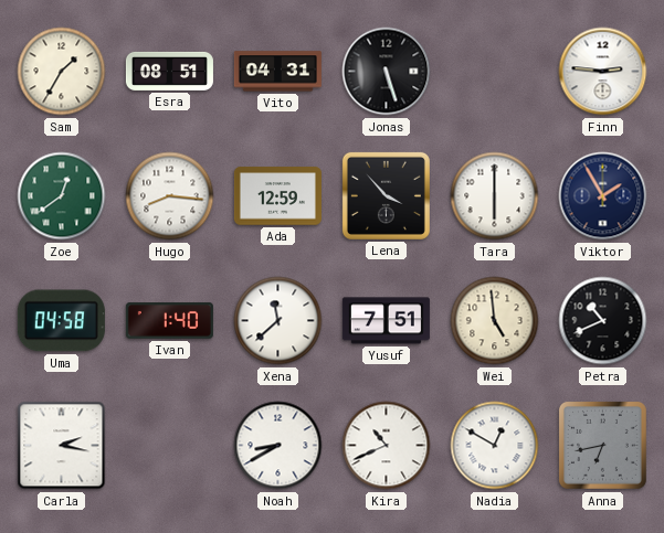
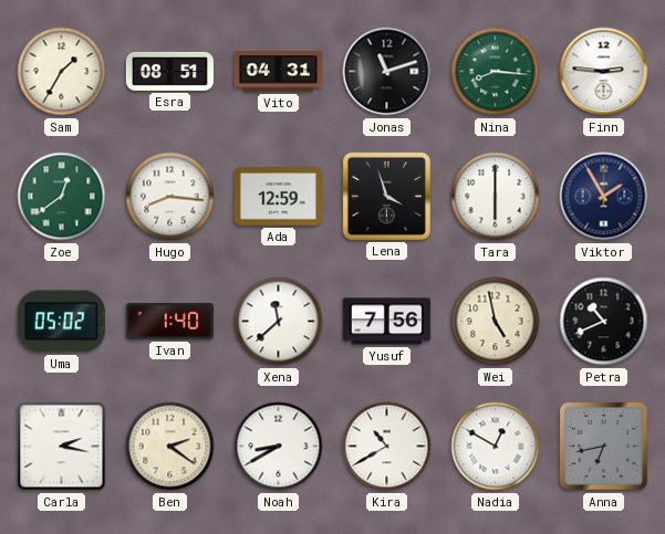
Jonas: 5:27 -> 11:12 (387, 72)
Nina: none -> 8:16 (496, 72)
Lena: 3:53 -> 3:57 (386, 196)
Uma: 04:58 -> 05:02 (61, 322)
Yusuf: 7:51 -> 7:56 (386, 322)
Wei: 4:59 -> 4:58 (496, 322)
Ben: none -> 2:21 (170, 447)
Kira: 10:41 -> 10:40 (387, 447)
